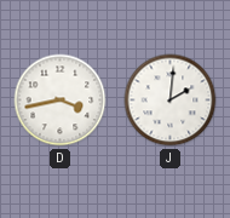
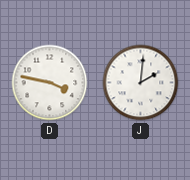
D: 3:43 -> 3:47 (50, 83)
